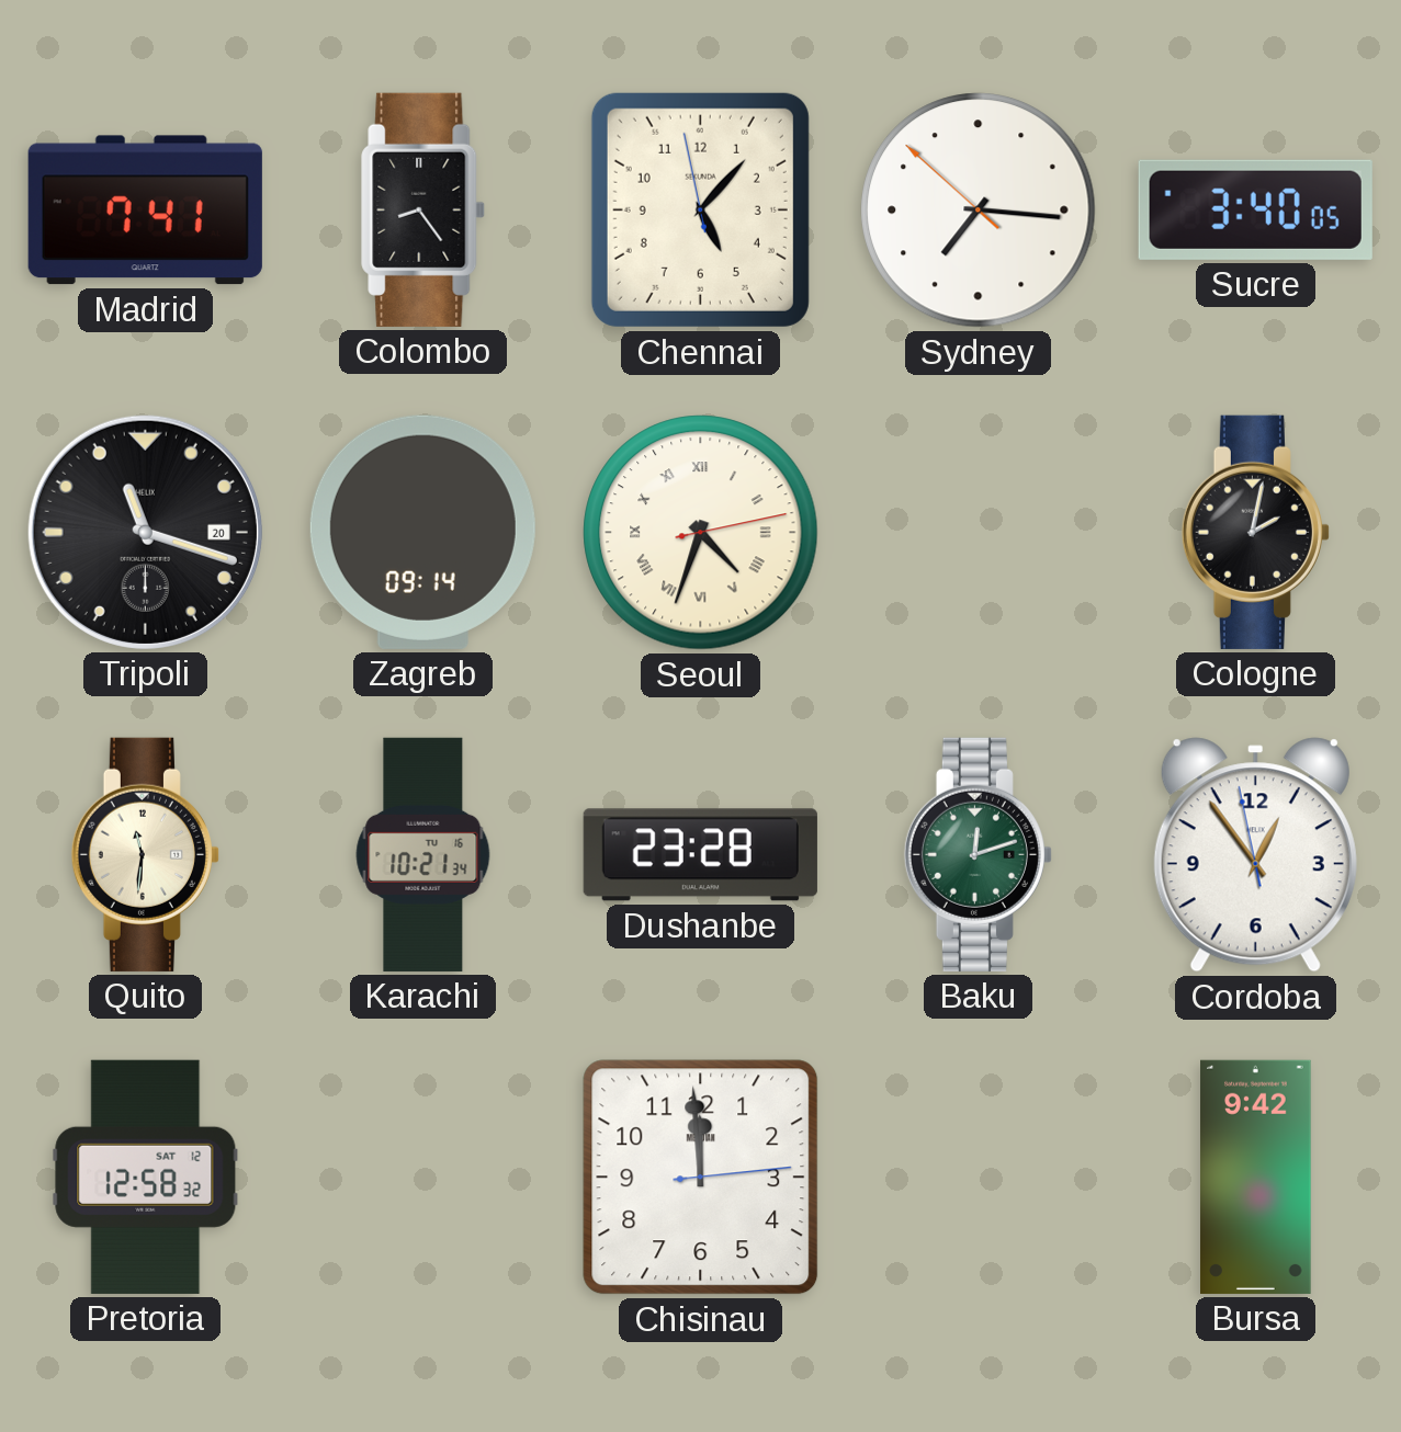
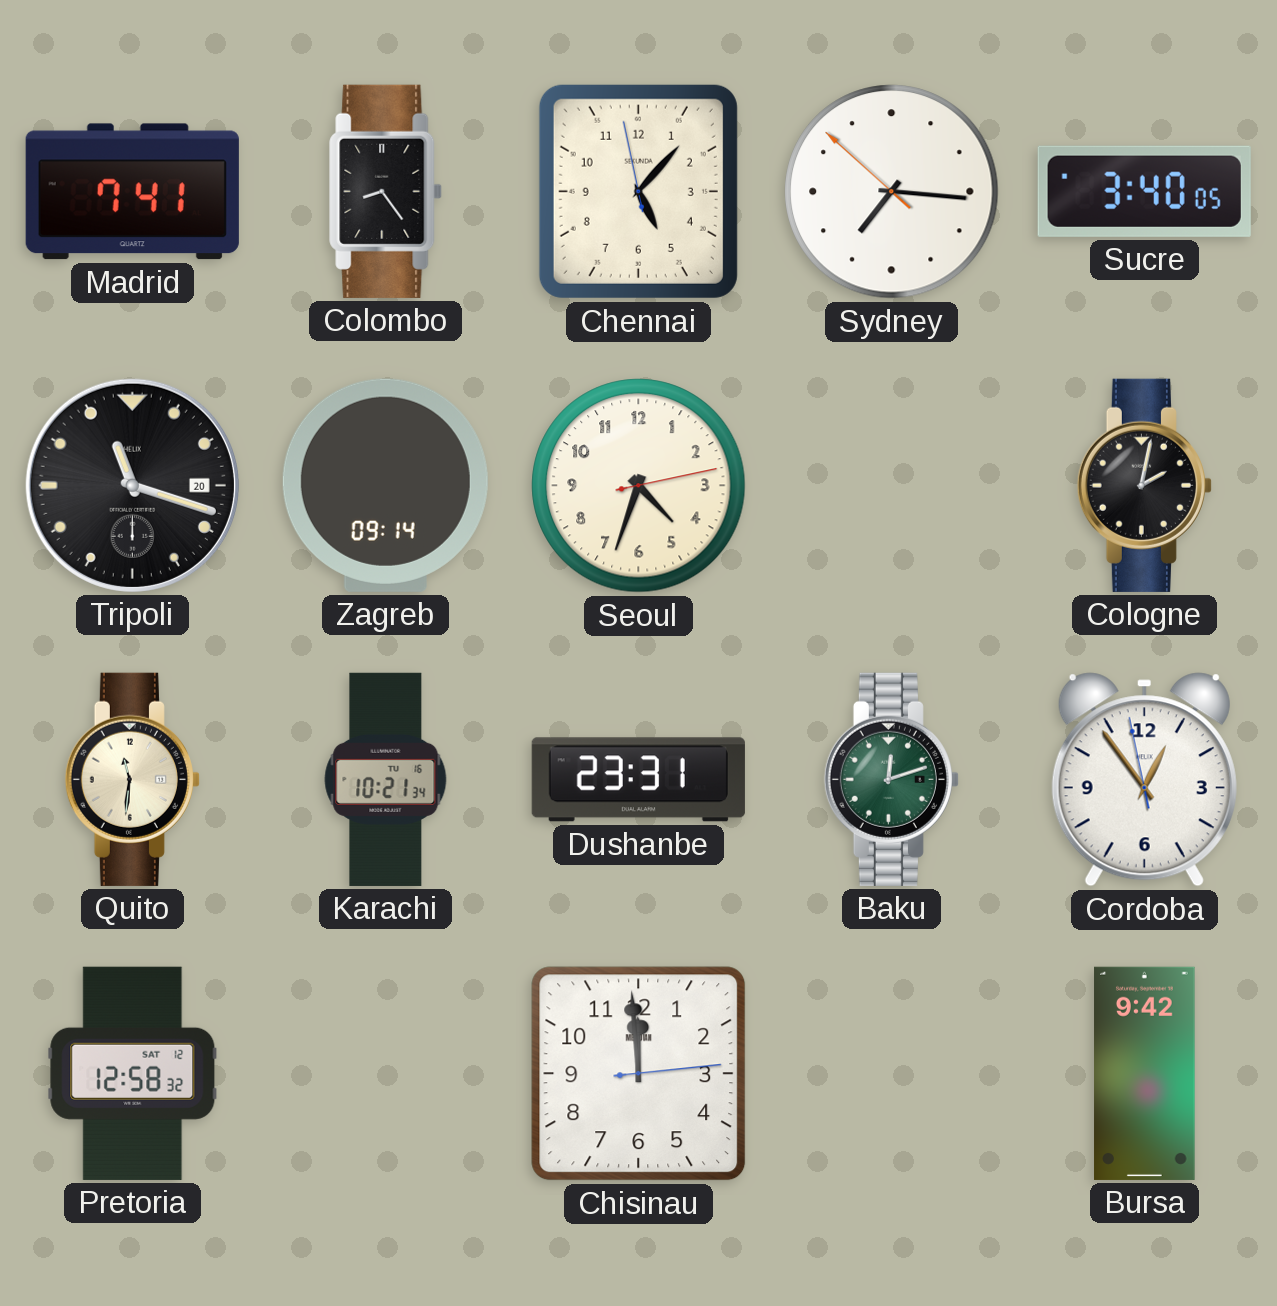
Seoul numerals: Roman -> Arabic (639, 486)
Dushanbe: 23:28 -> 23:31 (638, 780)
